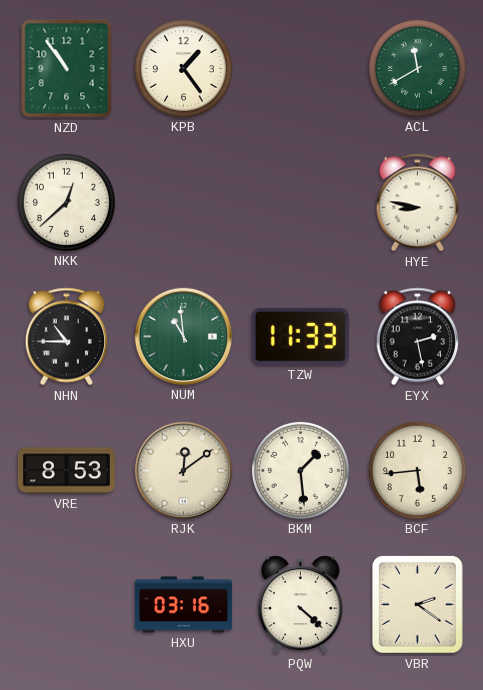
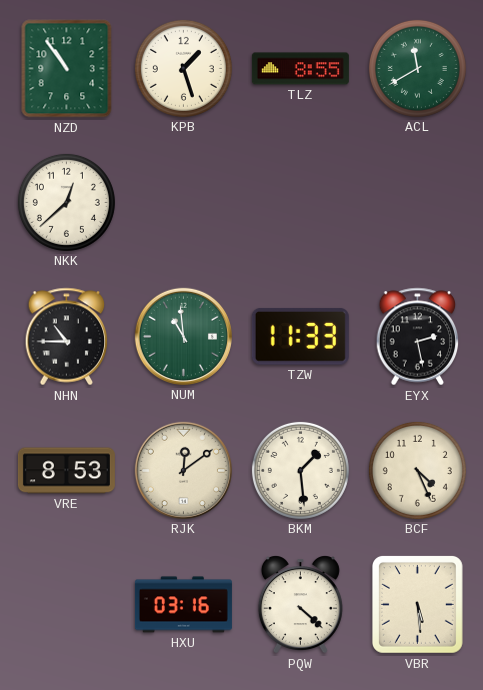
KPB: 1:24 -> 1:27 (183, 68)
TLZ: none -> 8:55 (300, 69)
HYE: 8:47 -> none (418, 203)
BCF: 5:44 -> 4:26 (417, 470)
VBR: 2:21 -> 5:29 (417, 604)
